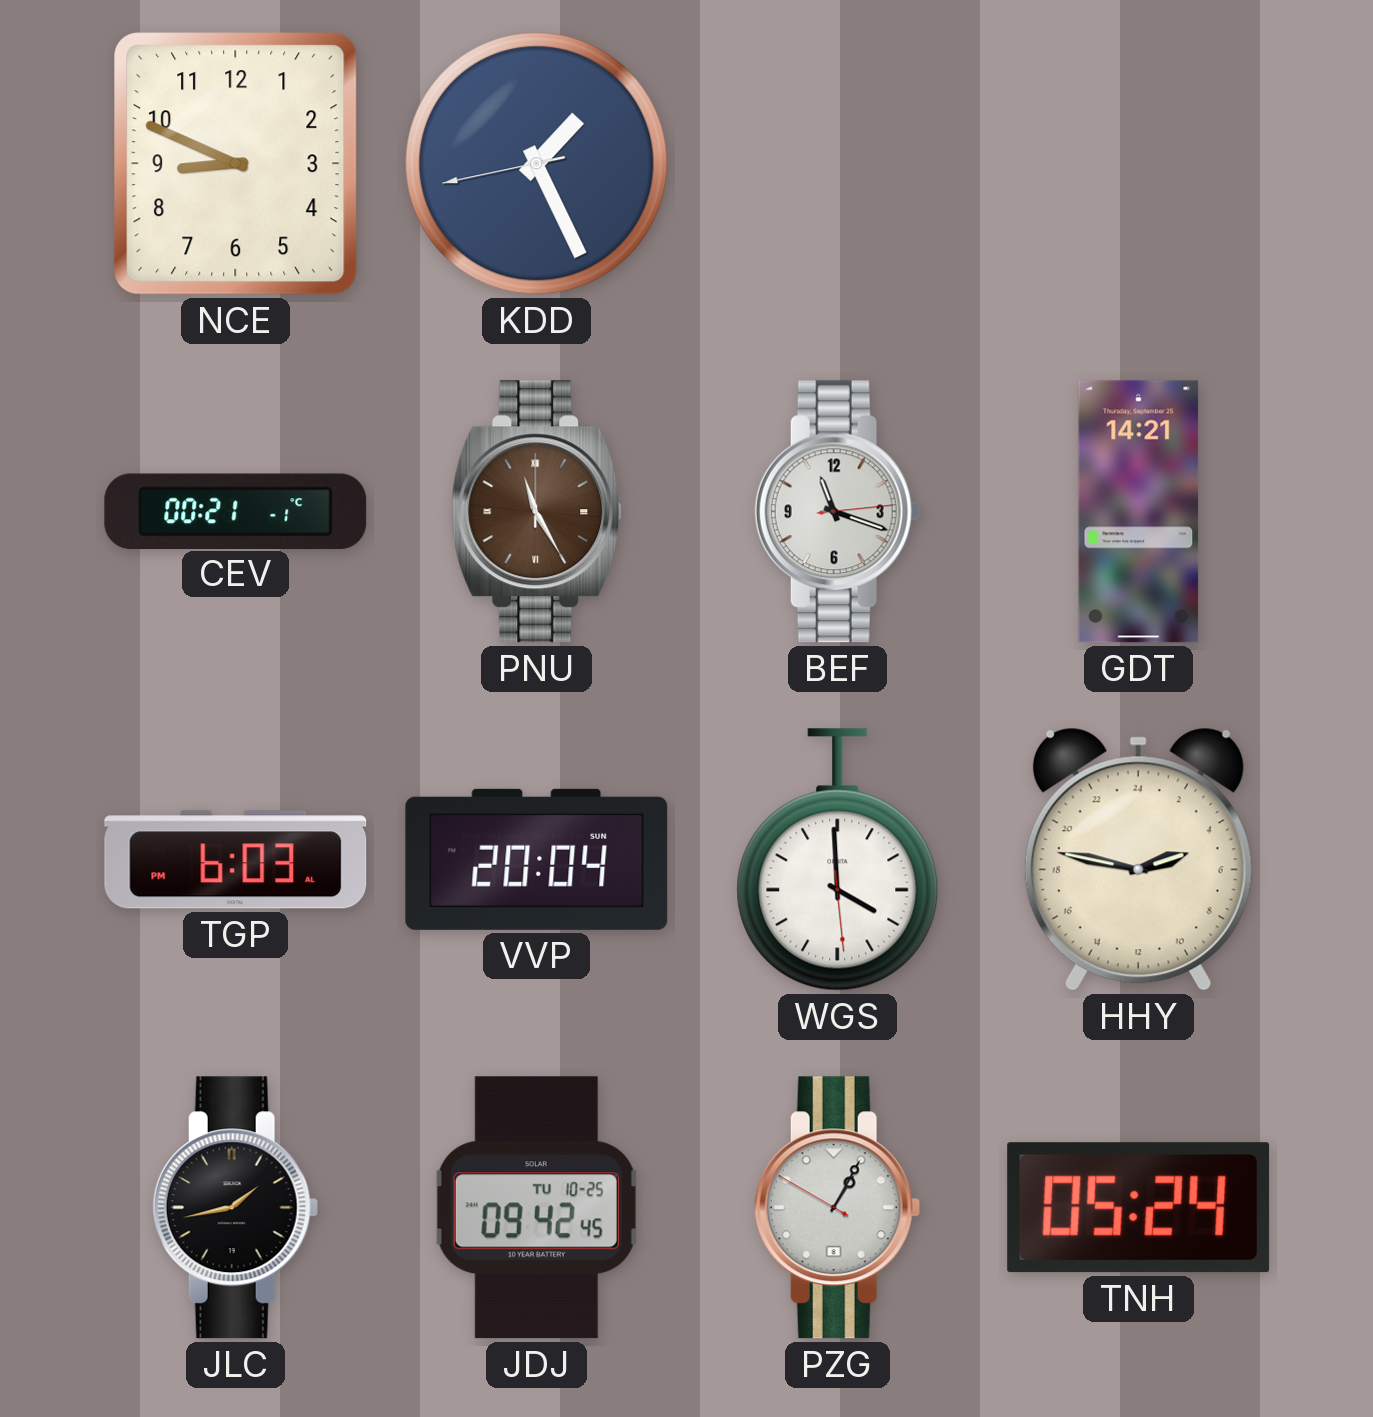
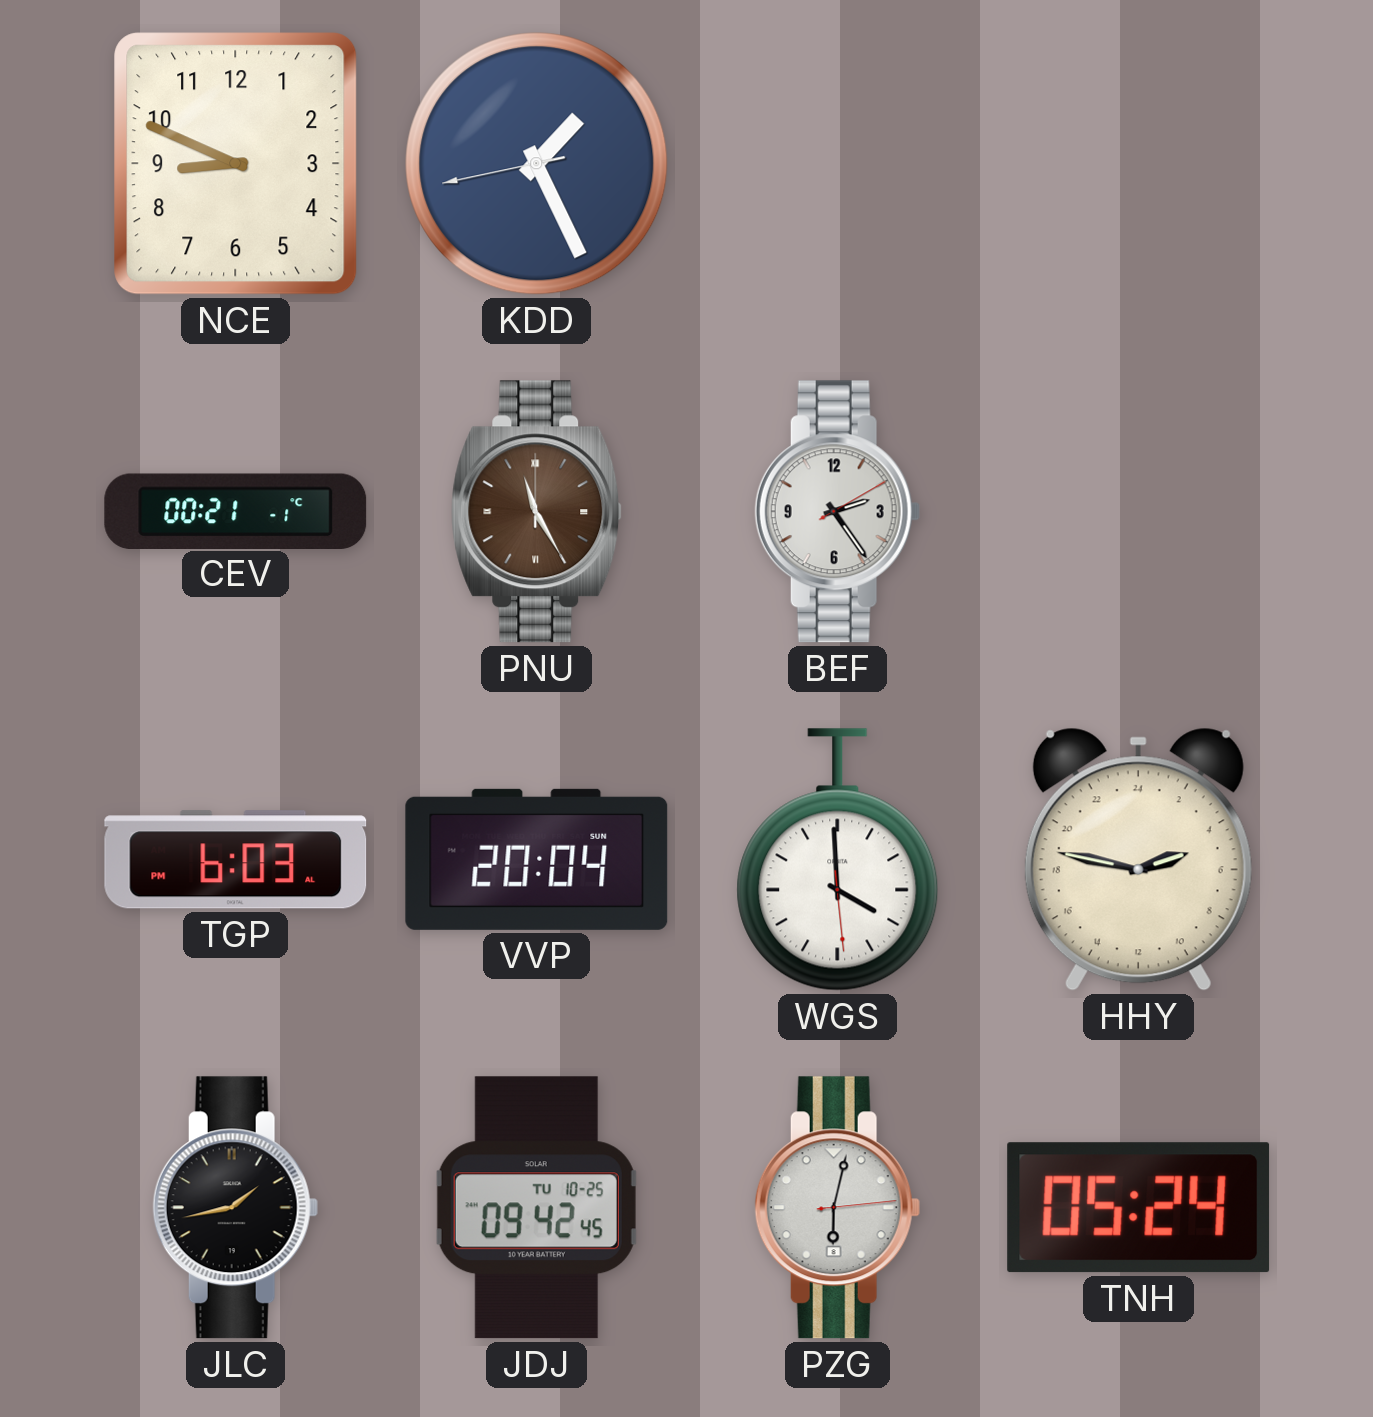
BEF: 11:18 -> 2:24 (837, 512)
GDT: 14:21 -> none (1139, 512)
PZG: 1:04 -> 6:02 (837, 1208)
